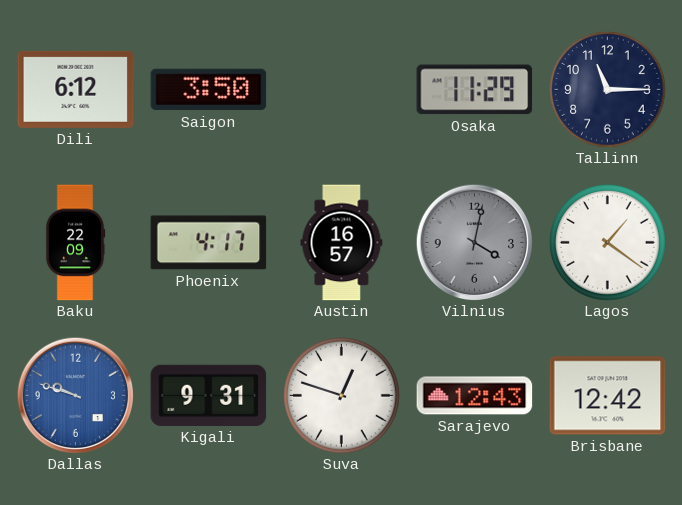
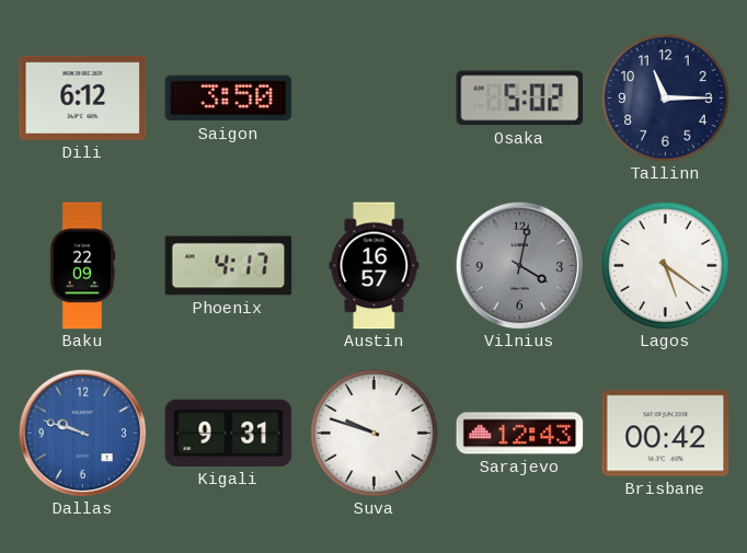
Osaka: 11:29 -> 5:02 (520, 99)
Lagos: 1:21 -> 5:21 (666, 266)
Suva: 12:48 -> 9:48 (375, 434)
Brisbane: 12:42 -> 00:42 (666, 434)
